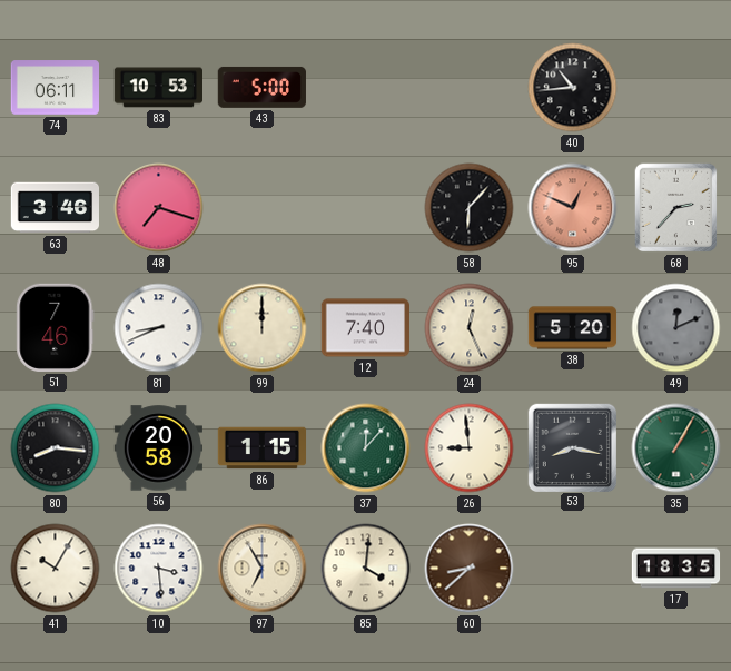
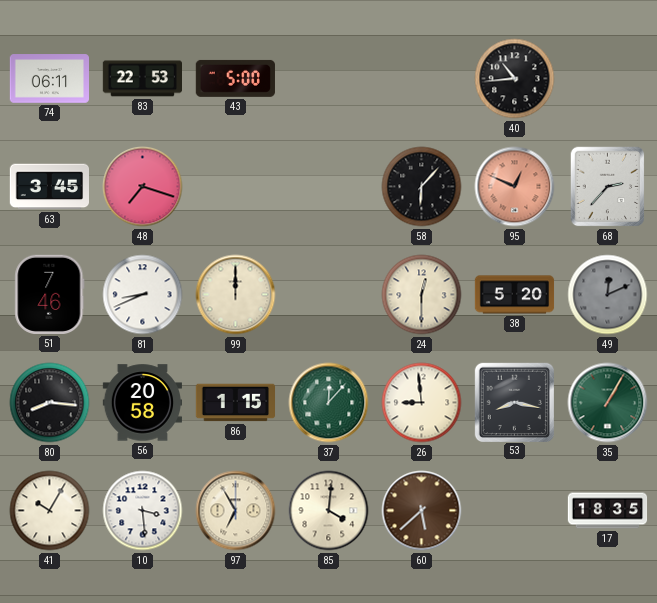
83: 10:53 -> 22:53 (142, 79)
63: 3:46 -> 3:45 (49, 187)
12: 7:40 -> none (365, 328)
24: 12:26 -> 12:30 (422, 295)
60: 8:38 -> 5:38 (422, 511)
